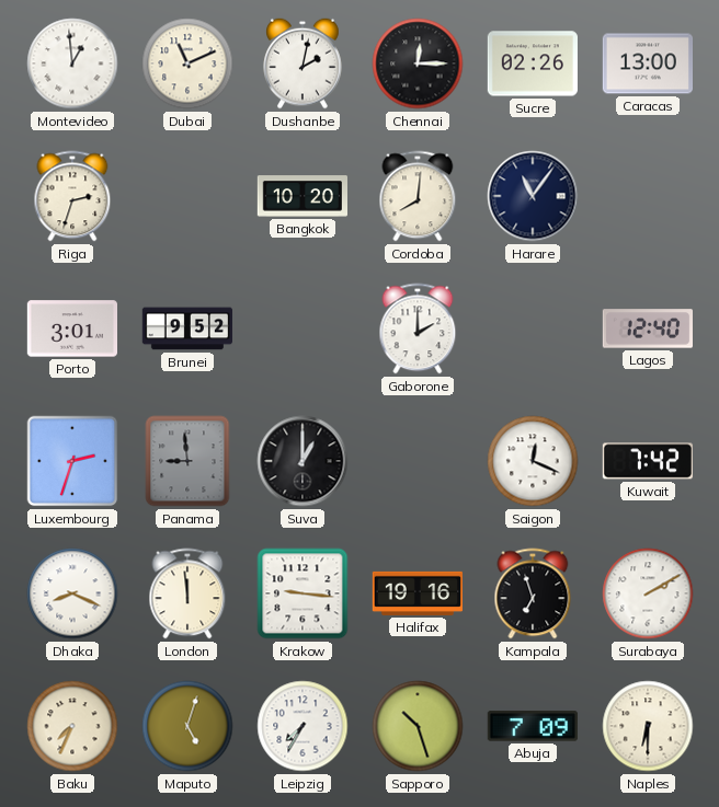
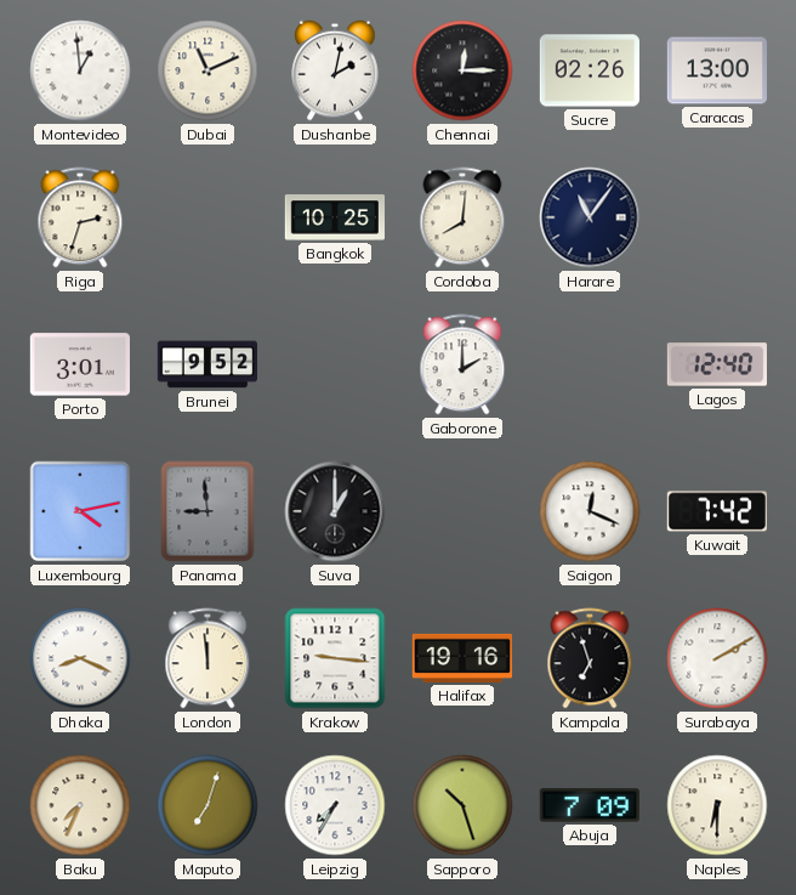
Bangkok: 10:20 -> 10:25 (334, 217)
Luxembourg: 2:33 -> 4:13 (80, 511)
Maputo: 5:03 -> 7:03 (207, 805)
